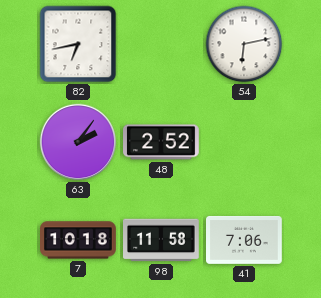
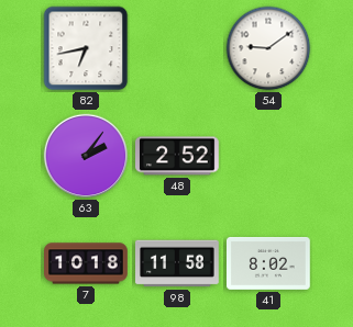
54: 6:13 -> 9:09 (268, 48)
41: 7:06 -> 8:02 (269, 263)
